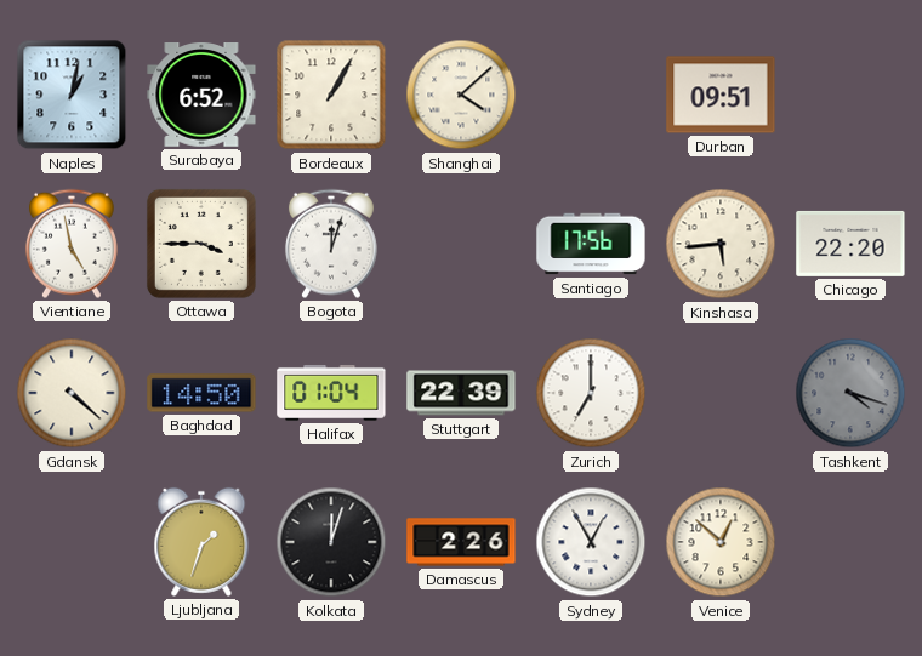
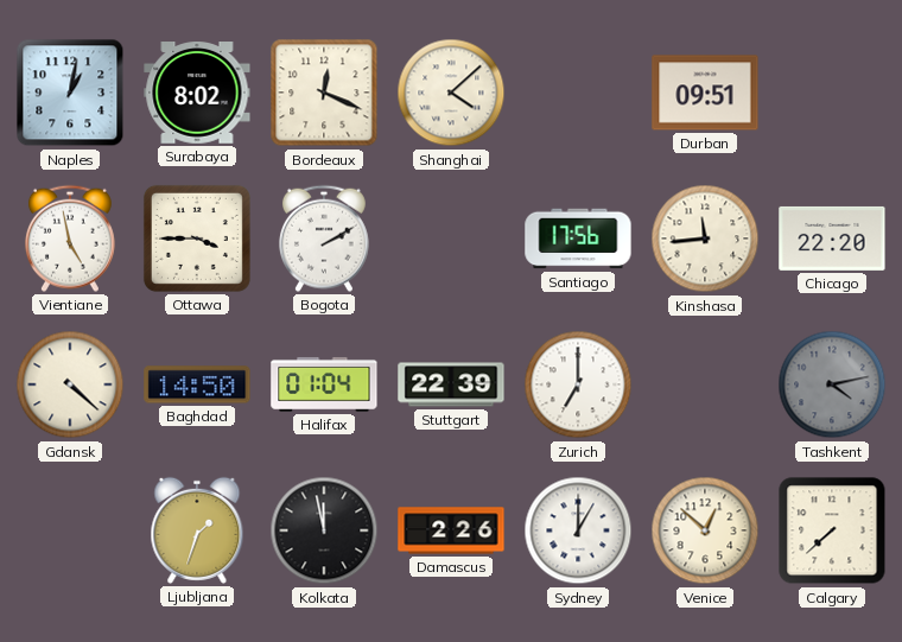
Surabaya: 6:52 -> 8:02 (197, 94)
Bordeaux: 1:05 -> 12:19 (324, 93)
Bogota: 12:03 -> 2:10 (324, 239)
Kinshasa: 5:44 -> 11:44 (705, 239)
Tashkent: 4:18 -> 4:13 (832, 384)
Kolkata: 12:03 -> 11:58 (324, 530)
Sydney: 12:55 -> 1:00 (578, 530)
Calgary: none -> 7:38 (832, 530)
